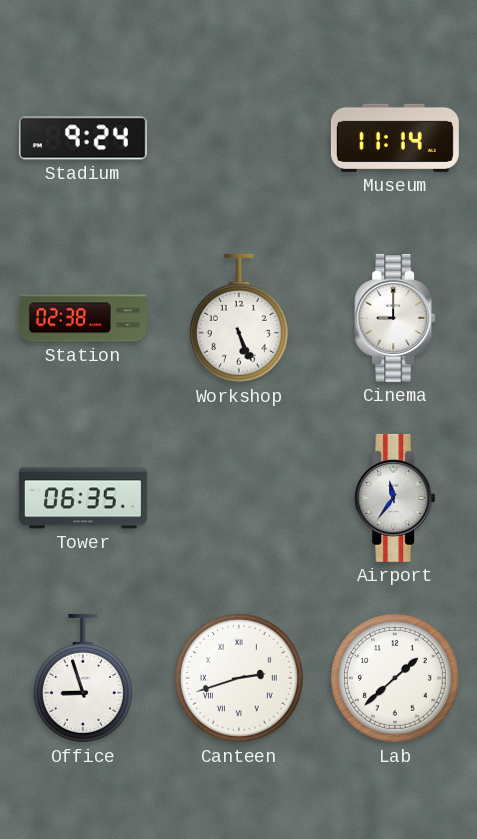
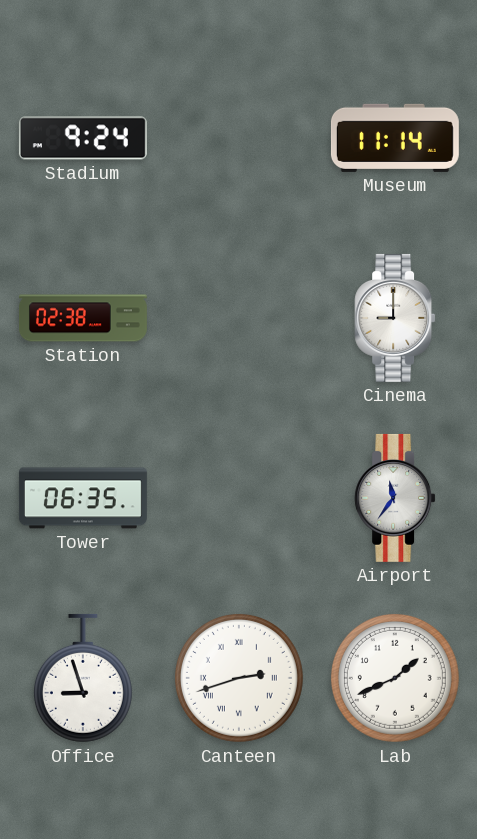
Workshop: 5:26 -> none (239, 318)
Lab: 1:38 -> 1:41 (395, 678)
